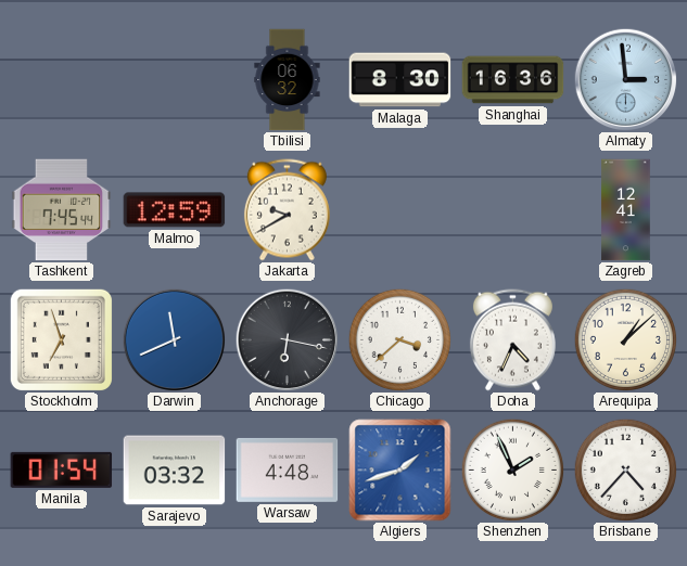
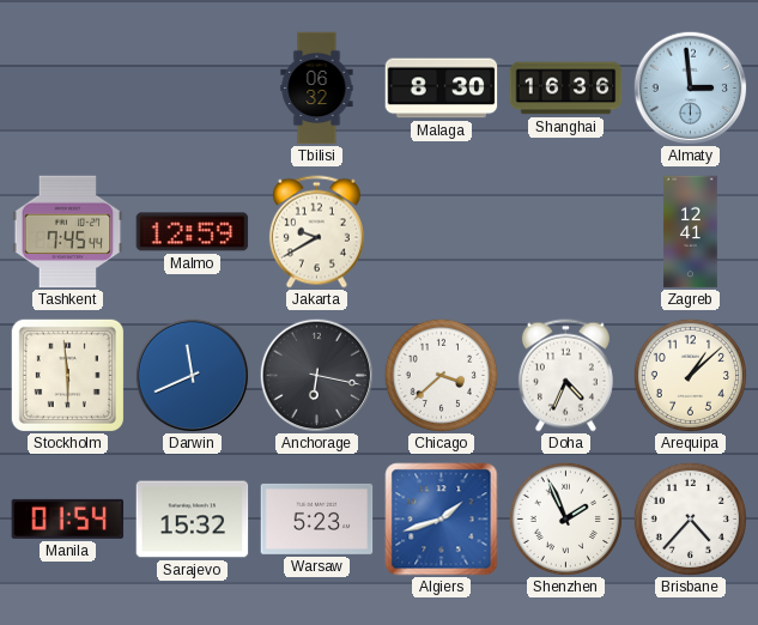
Stockholm: 6:57 -> 5:59 (67, 375)
Sarajevo: 03:32 -> 15:32 (193, 520)
Warsaw: 4:48 -> 5:23 (317, 518)
